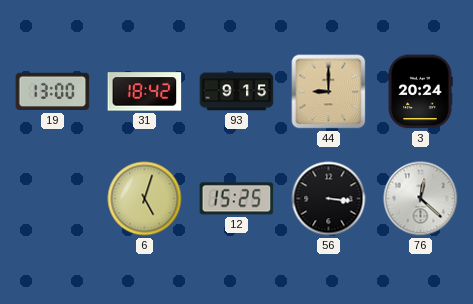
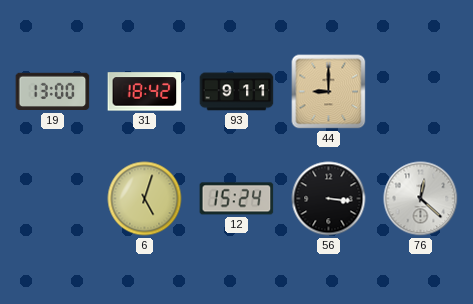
93: 9:15 -> 9:11 (237, 92)
3: 20:24 -> none (420, 92)
12: 15:25 -> 15:24 (237, 199)
